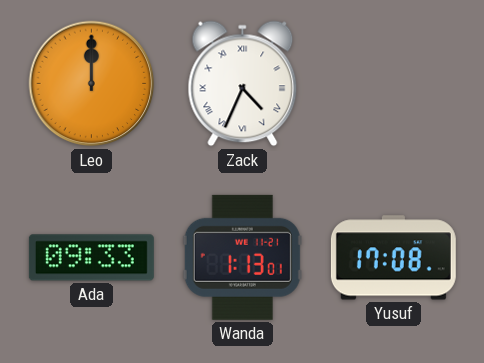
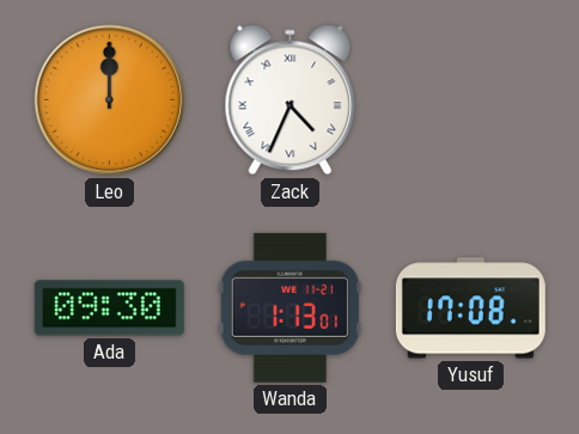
Ada: 09:33 -> 09:30 (109, 308)
